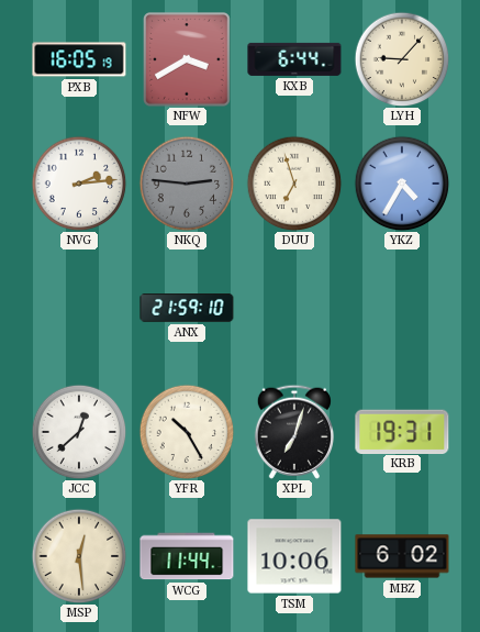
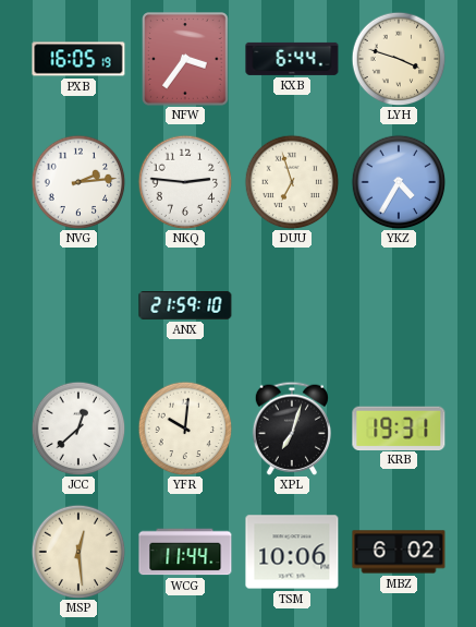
NFW: 3:40 -> 3:36 (185, 59)
LYH: 9:07 -> 3:48 (399, 59)
NKQ dial: grey -> white (185, 182)
YFR: 10:25 -> 10:01 (185, 429)
